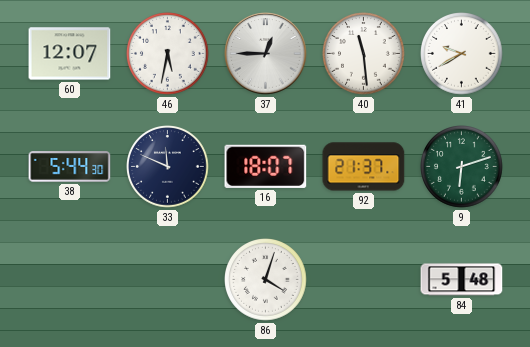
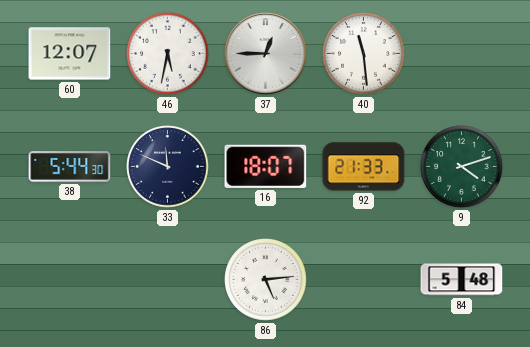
41: 9:40 -> none (462, 54)
92: 21:37 -> 21:33 (364, 167)
9: 6:12 -> 4:12 (462, 167)
86: 4:03 -> 5:14 (266, 280)
